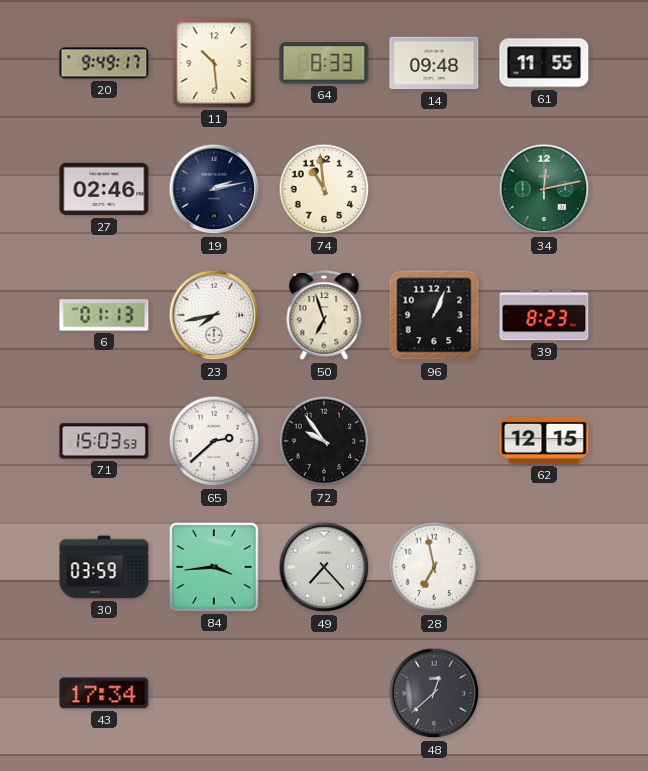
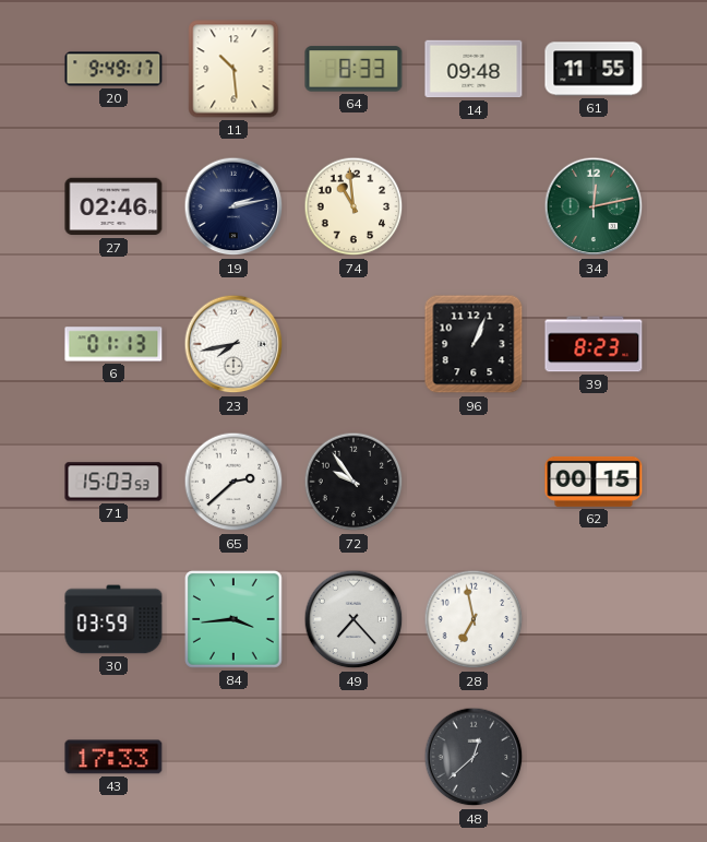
50: 6:57 -> none (324, 316)
62: 12:15 -> 00:15 (594, 482)
43: 17:34 -> 17:33 (113, 757)
